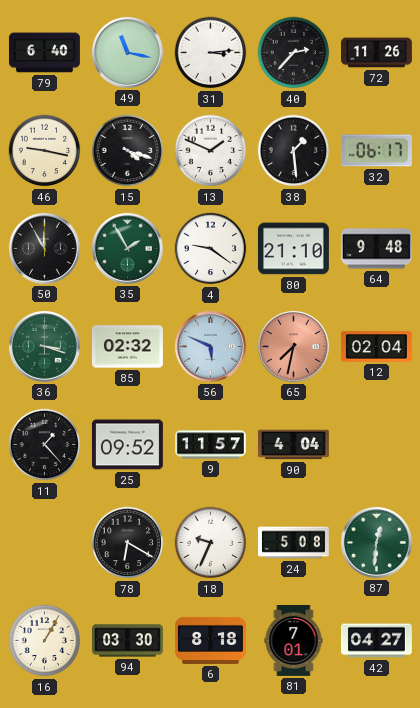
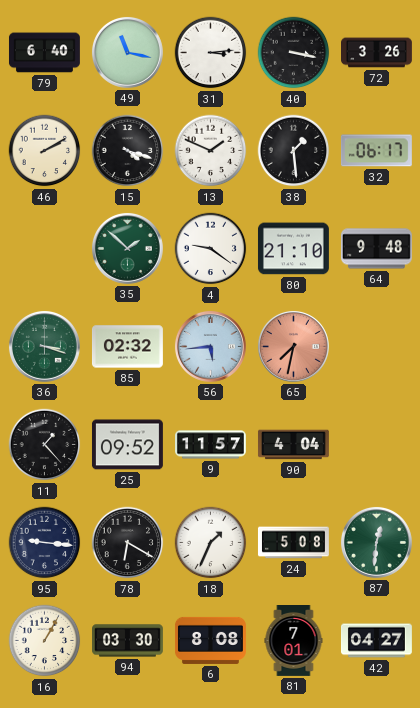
40: 2:37 -> 3:17 (294, 53)
72: 11:26 -> 3:26 (377, 53)
46: 9:17 -> 2:10 (45, 151)
50: 11:55 -> none (44, 248)
35: 1:55 -> 1:52 (127, 248)
56: 5:49 -> 5:44 (210, 346)
12: 02:04 -> none (376, 347)
95: none -> 9:16 (45, 543)
18: 9:34 -> 1:34 (211, 543)
6: 8:18 -> 8:08 (210, 640)
